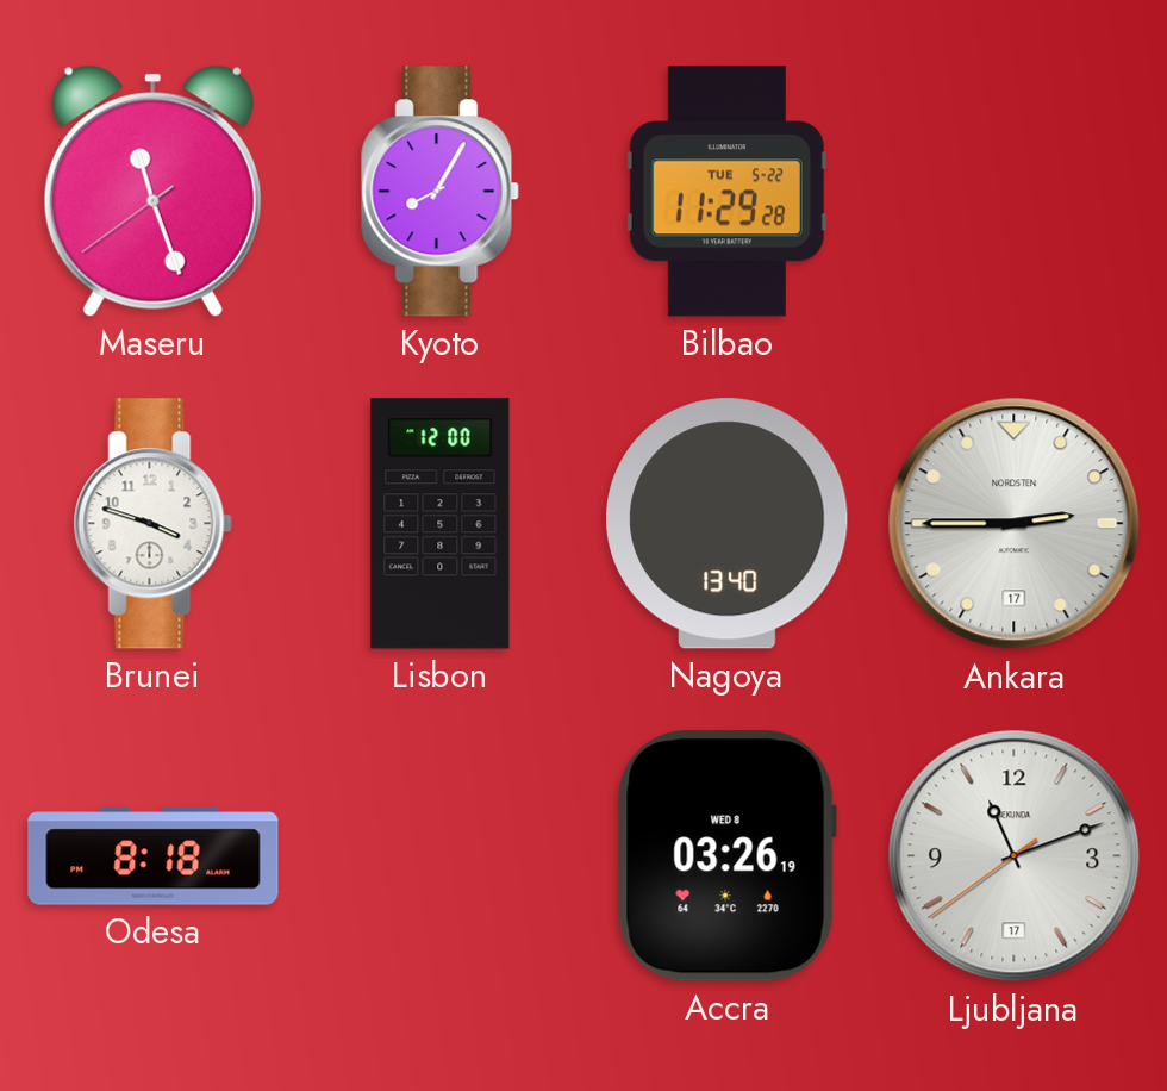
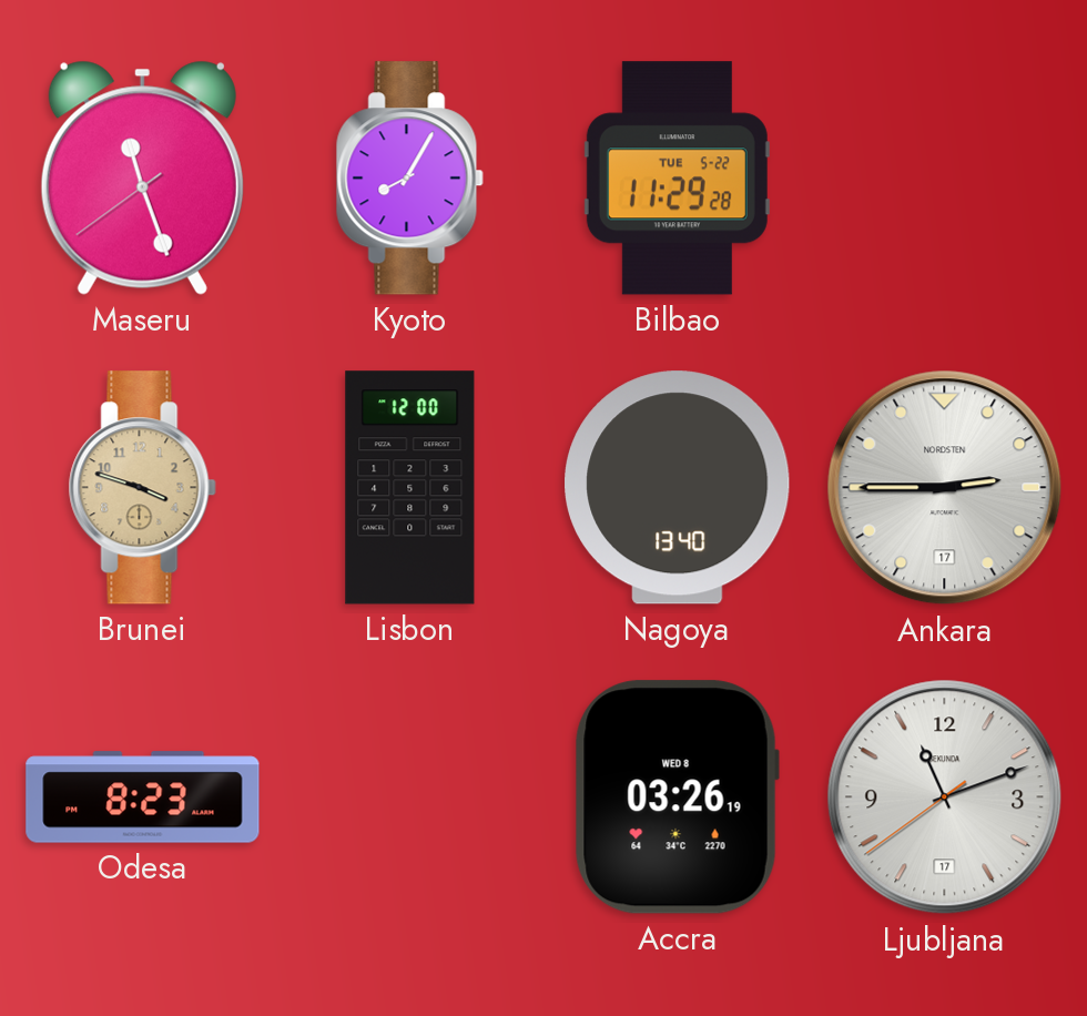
Brunei dial: white -> champagne (142, 488)
Odesa: 8:18 -> 8:23 (143, 797)
